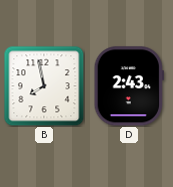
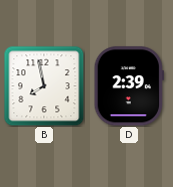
D: 2:43 -> 2:39 (129, 86)
